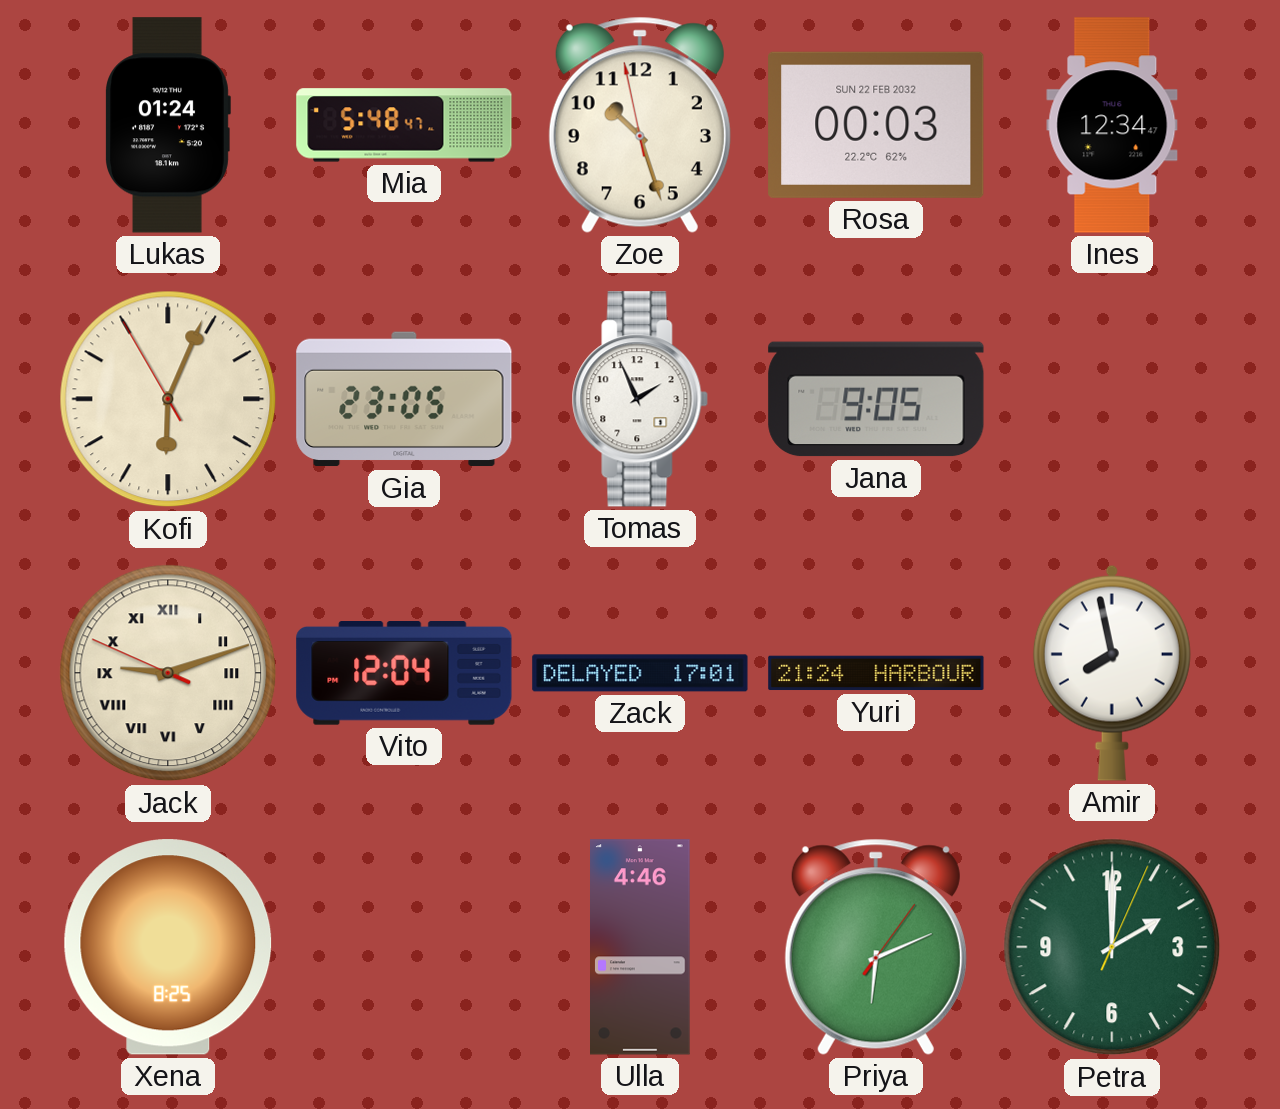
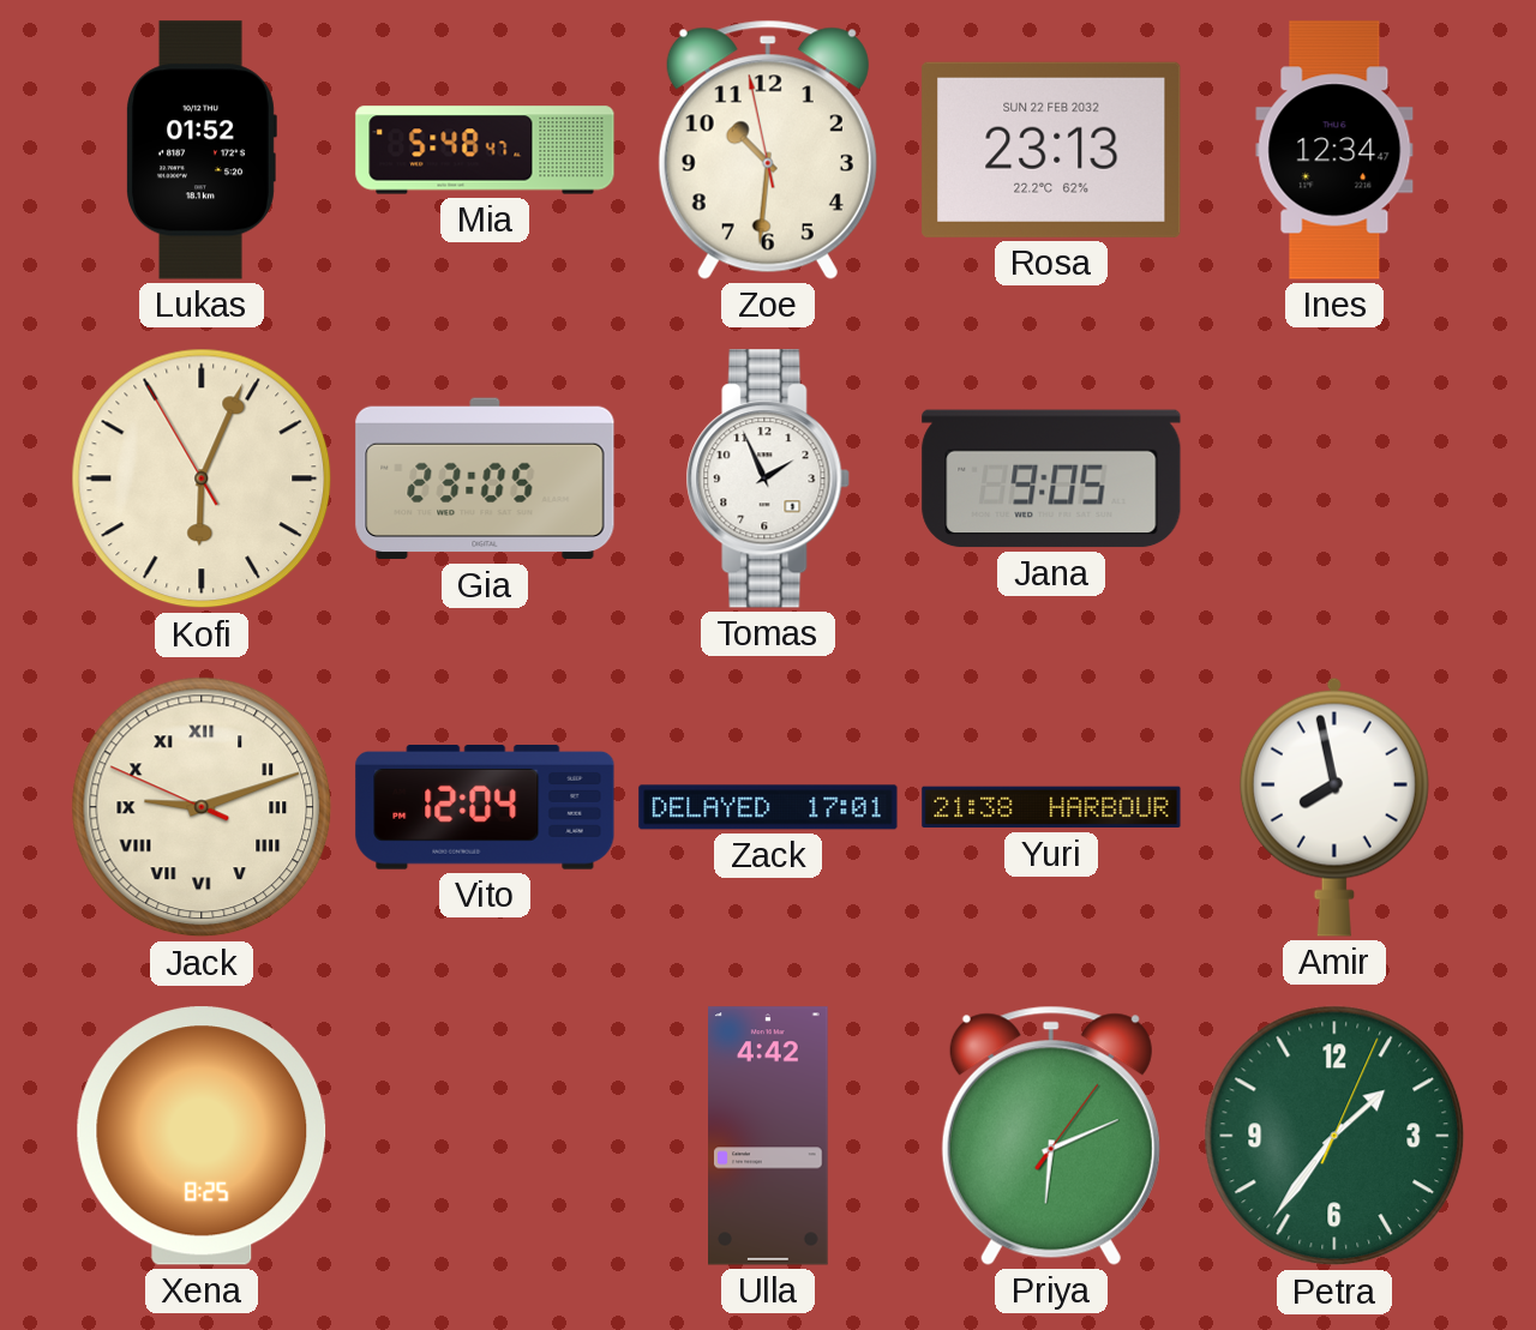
Lukas: 01:24 -> 01:52 (202, 150)
Zoe: 10:26 -> 10:30 (768, 150)
Rosa: 00:03 -> 23:13 (1051, 150)
Yuri: 21:24 -> 21:38 (1051, 807)
Ulla: 4:46 -> 4:42 (769, 1136)
Petra: 2:00 -> 1:36 (1334, 1136)
